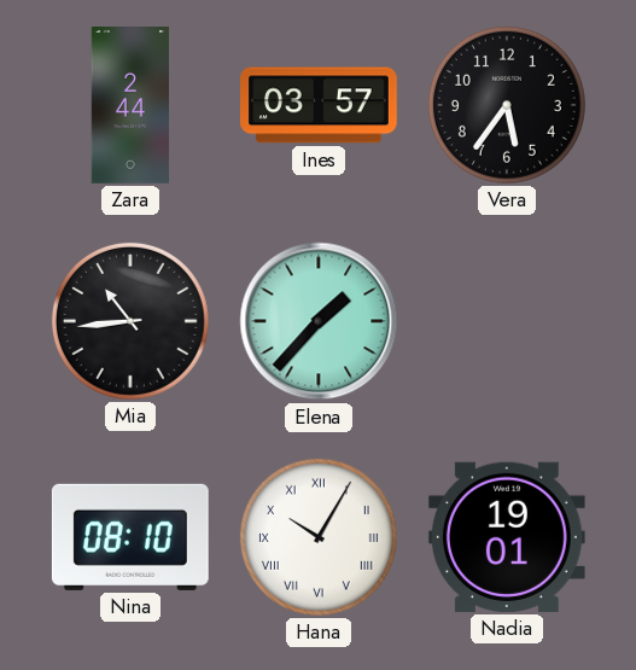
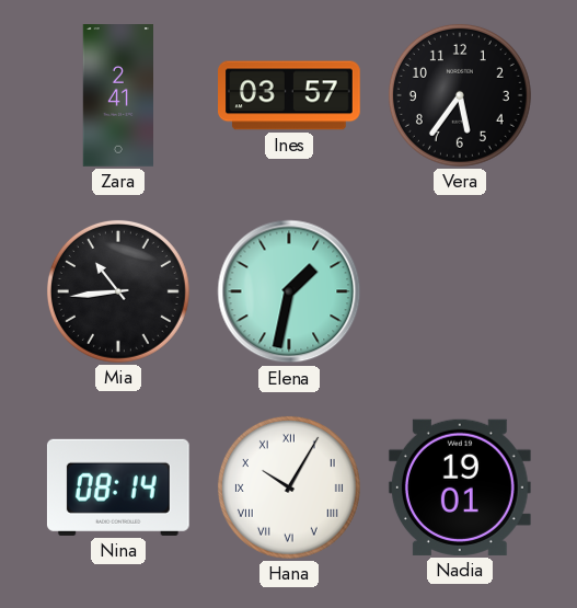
Zara: 2:44 -> 2:41 (118, 96)
Elena: 1:37 -> 1:32 (289, 291)
Nina: 08:10 -> 08:14 (118, 487)
